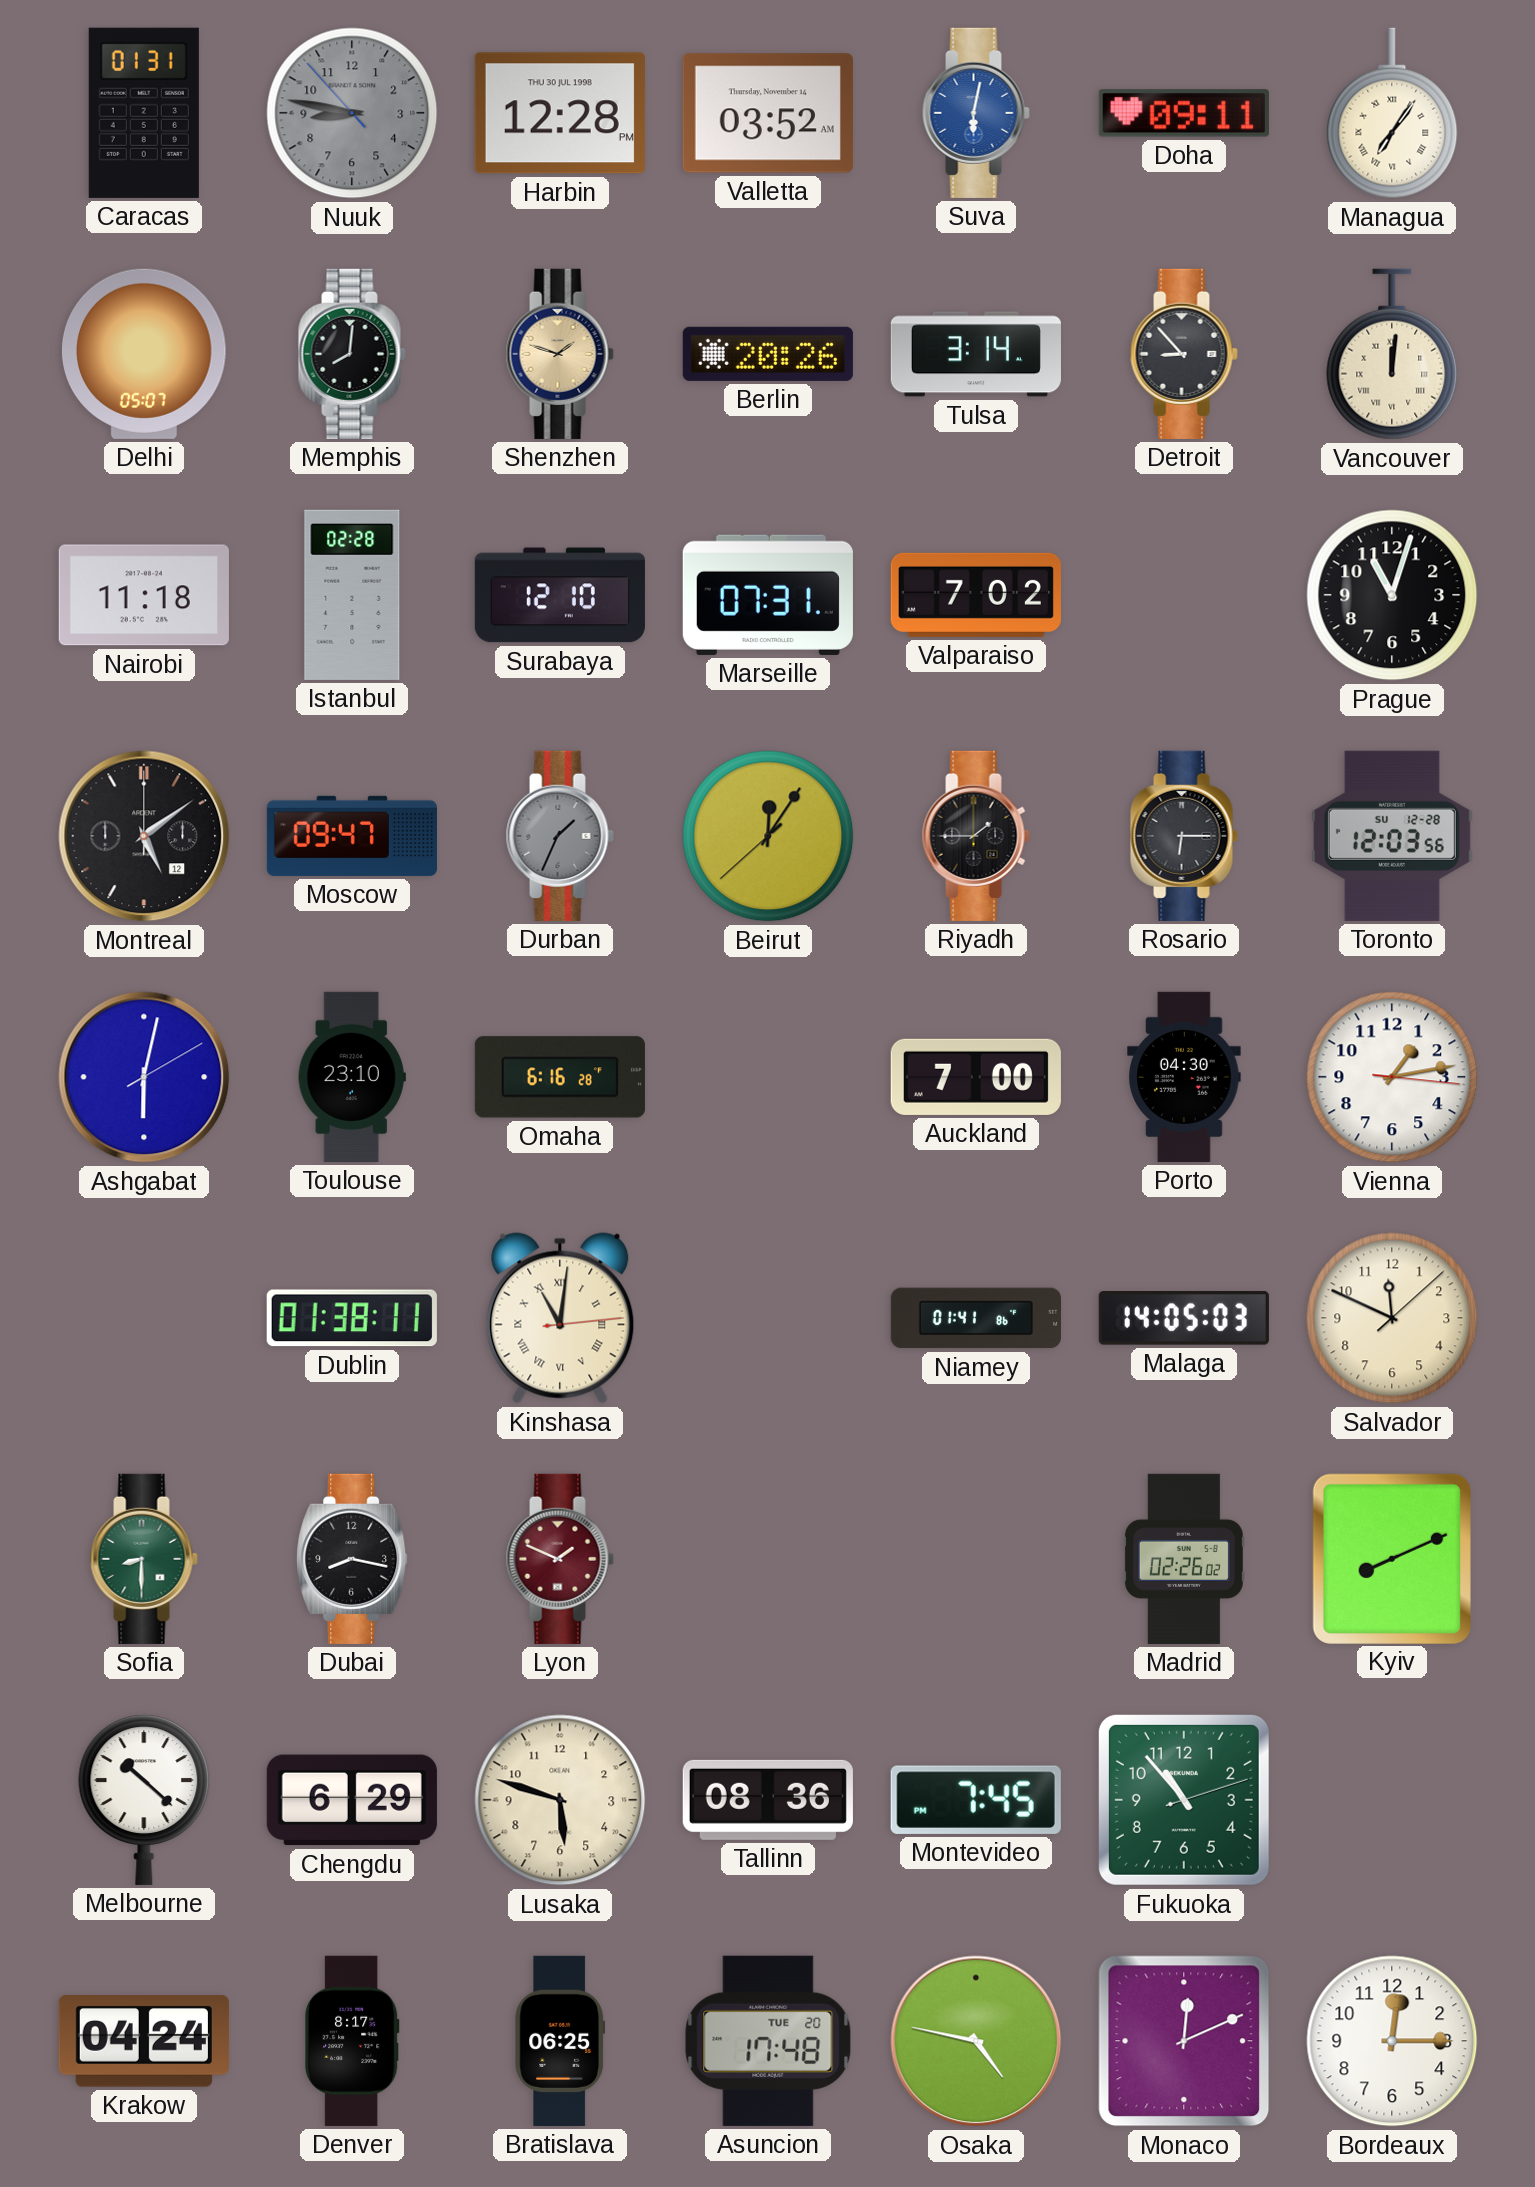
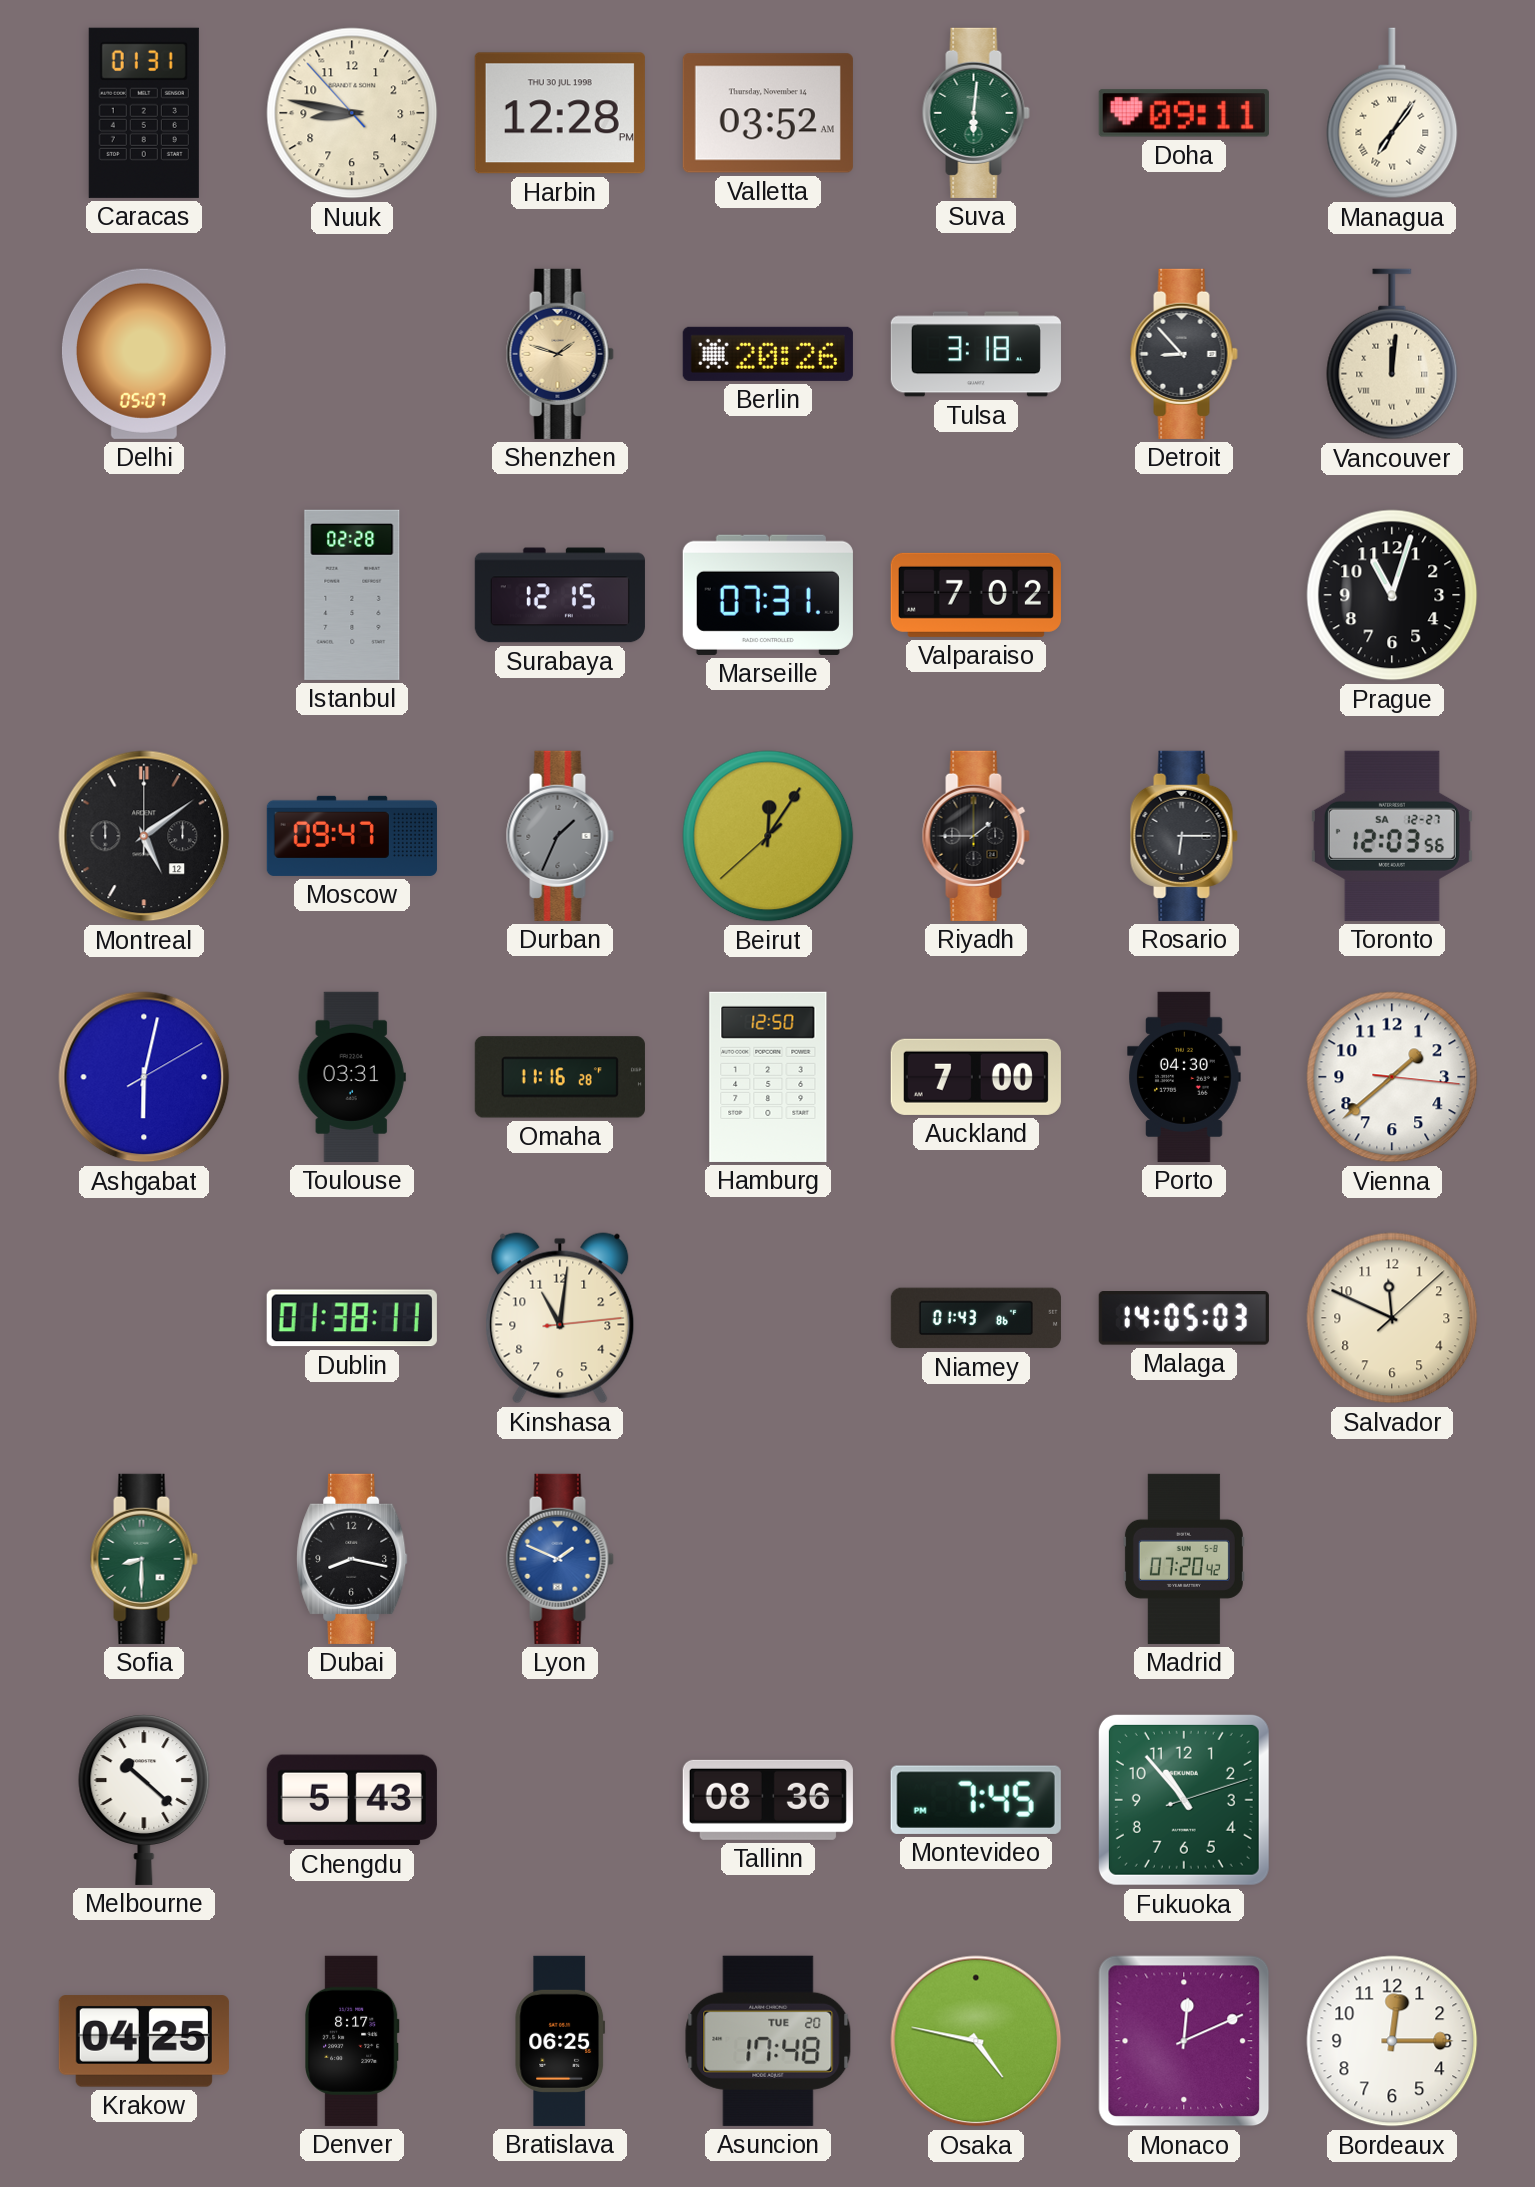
Nuuk dial: grey -> cream (352, 113)
Suva: 6:02 -> 6:01 (976, 113)
Suva dial: blue -> green (976, 113)
Memphis: 8:01 -> none (352, 354)
Tulsa: 3:14 -> 3:18 (976, 354)
Nairobi: 11:18 -> none (144, 595)
Surabaya: 12:10 -> 12:15 (560, 595)
Toronto date: SU 12-28 -> SA 12-27 (1392, 836)
Toulouse: 23:10 -> 03:31 (352, 1077)
Omaha: 6:16 -> 11:16 (560, 1077)
Hamburg: none -> 12:50 (768, 1077)
Vienna: 1:13 -> 1:38 (1392, 1077)
Kinshasa numerals: Roman -> Arabic (560, 1318)
Niamey: 01:41 -> 01:43 (976, 1318)
Lyon dial: burgundy -> blue (560, 1559)
Madrid: 02:26 -> 07:20 (1184, 1559)
Kyiv: 8:11 -> none (1392, 1558)
Chengdu: 6:29 -> 5:43 (352, 1800)
Lusaka: 5:48 -> none (560, 1800)
Krakow: 04:24 -> 04:25 (144, 2041)
